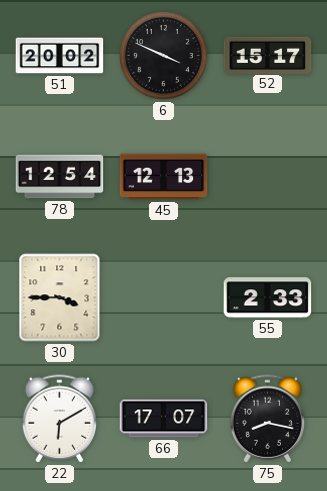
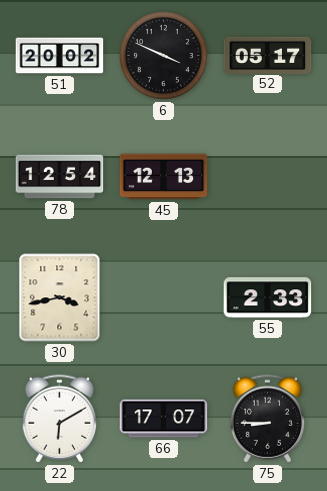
52: 15:17 -> 05:17 (268, 55)
30: 3:45 -> 3:43 (60, 298)
75: 8:17 -> 8:45 (268, 419)
